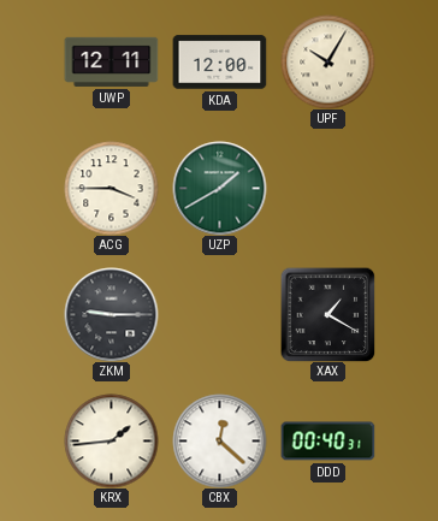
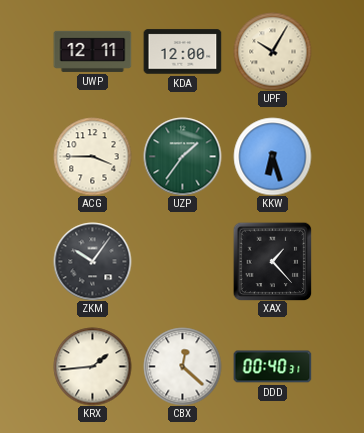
UZP: 1:40 -> 1:36 (182, 156)
KKW: none -> 6:27 (272, 156)
ZKM: 9:15 -> 10:06 (92, 261)
XAX: 1:20 -> 1:23 (272, 261)
